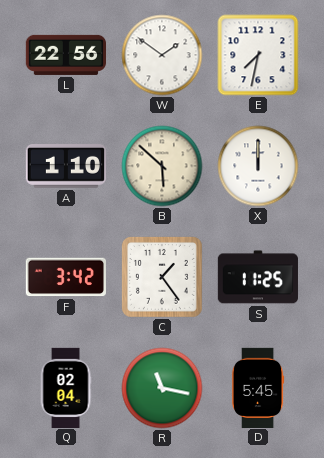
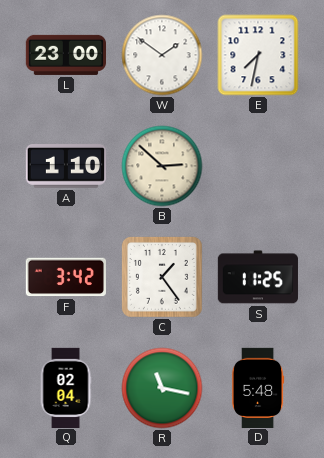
L: 22:56 -> 23:00 (65, 55)
B: 5:52 -> 2:52 (162, 166)
X: 12:00 -> none (258, 166)
D: 5:45 -> 5:48 (258, 387)
